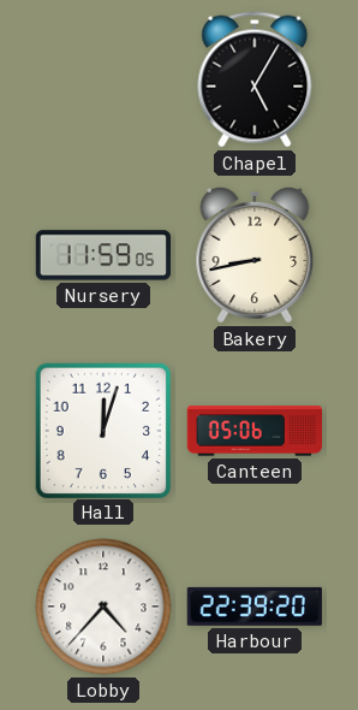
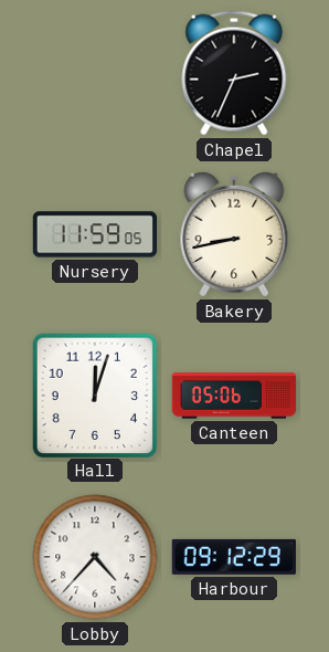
Chapel: 5:05 -> 2:34 (234, 73)
Harbour: 22:39 -> 09:12 (234, 557)
